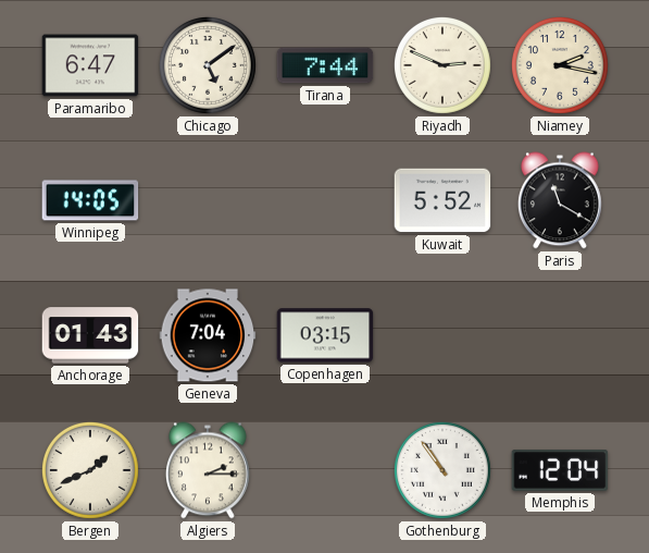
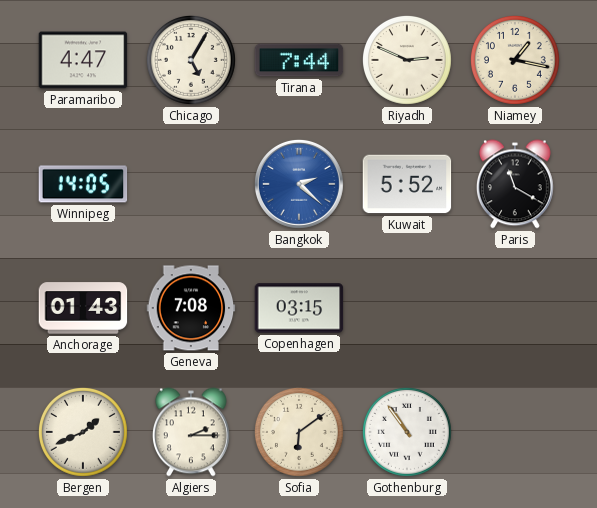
Paramaribo: 6:47 -> 4:47 (83, 60)
Chicago: 5:09 -> 5:05 (191, 60)
Niamey: 2:17 -> 1:17 (515, 60)
Bangkok: none -> 2:22 (299, 184)
Geneva: 7:04 -> 7:08 (191, 308)
Sofia: none -> 6:09 (299, 432)
Memphis: 12:04 -> none (560, 470)
